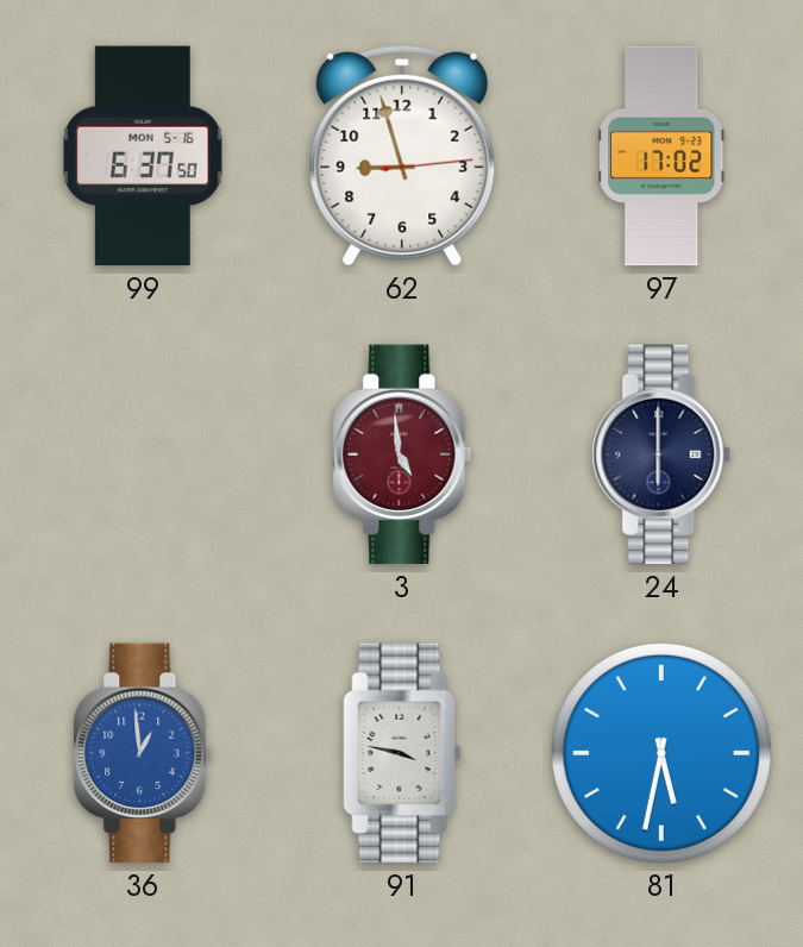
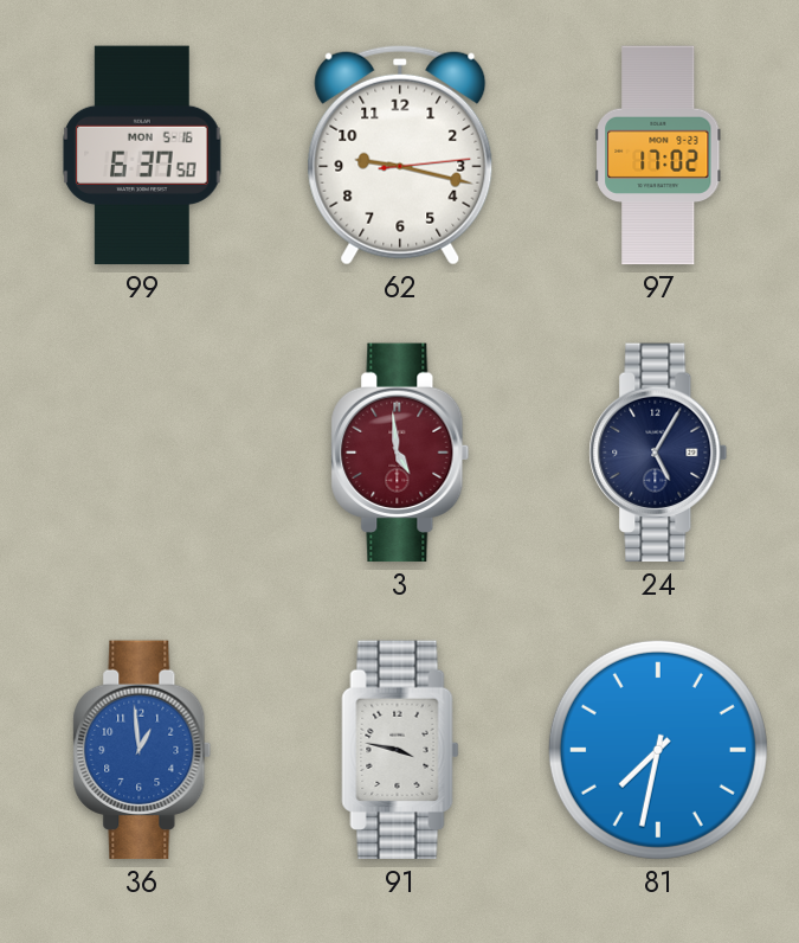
62: 8:57 -> 9:17 (400, 155)
24: 6:00 -> 5:05 (658, 453)
81: 5:32 -> 7:32 (658, 750)
